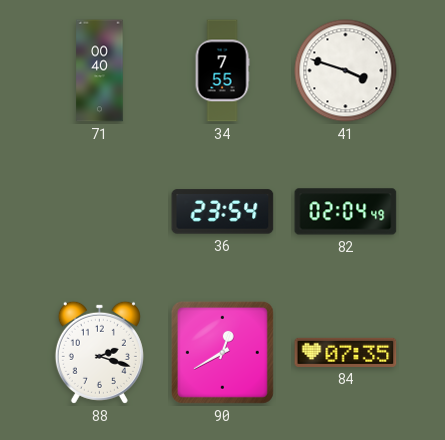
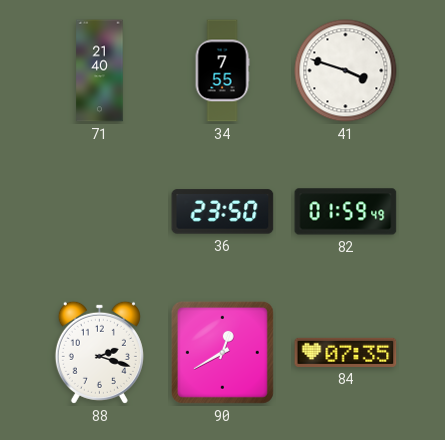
71: 00:40 -> 21:40 (100, 71)
36: 23:54 -> 23:50 (223, 212)
82: 02:04 -> 01:59 (346, 212)
